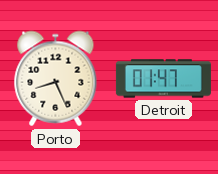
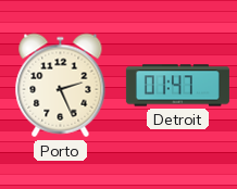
Porto: 8:26 -> 2:26 (61, 86)
